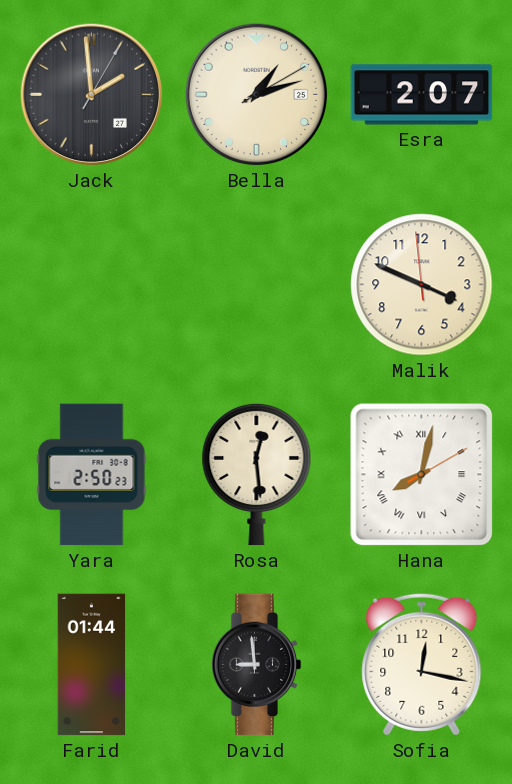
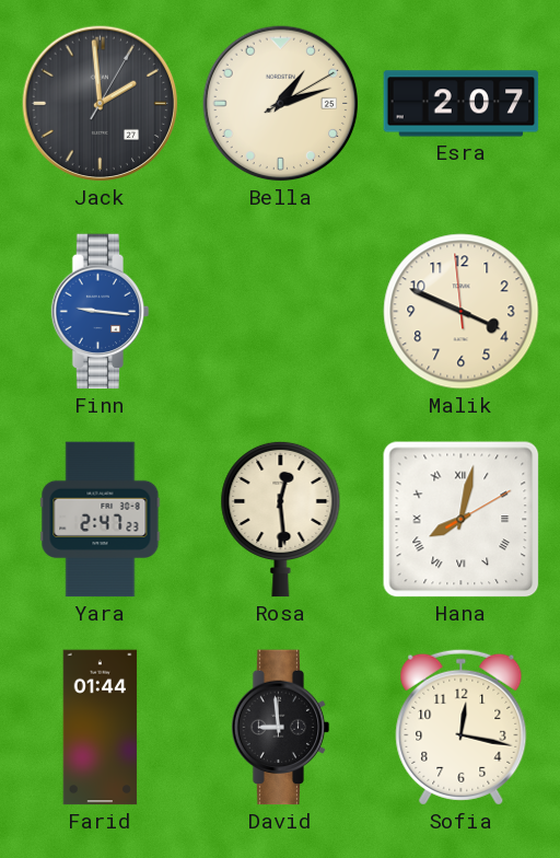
Finn: none -> 9:16 (101, 312)
Yara: 2:50 -> 2:47 (101, 520)
